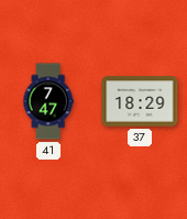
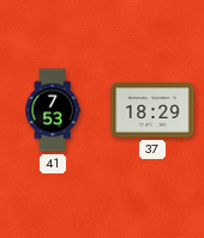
41: 7:47 -> 7:53 (53, 110)
